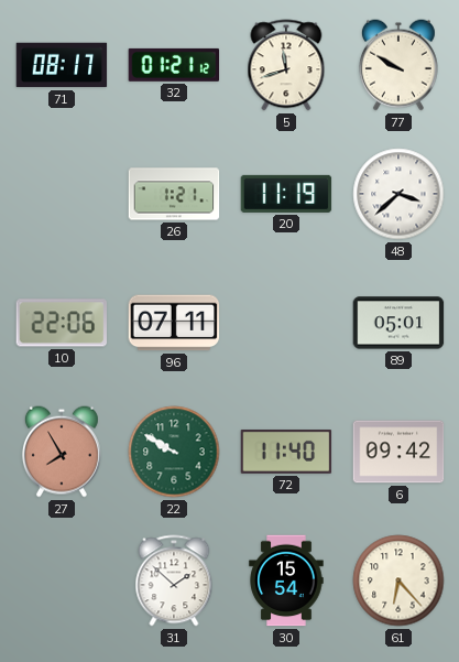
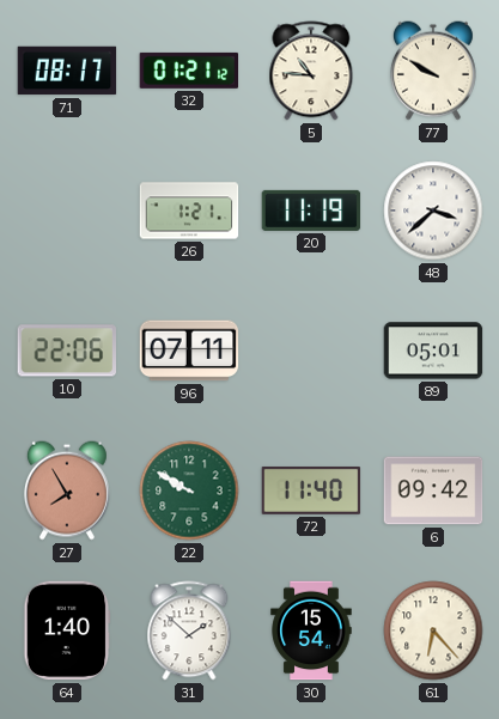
5: 11:42 -> 10:46 (311, 71)
64: none -> 1:40 (67, 630)
